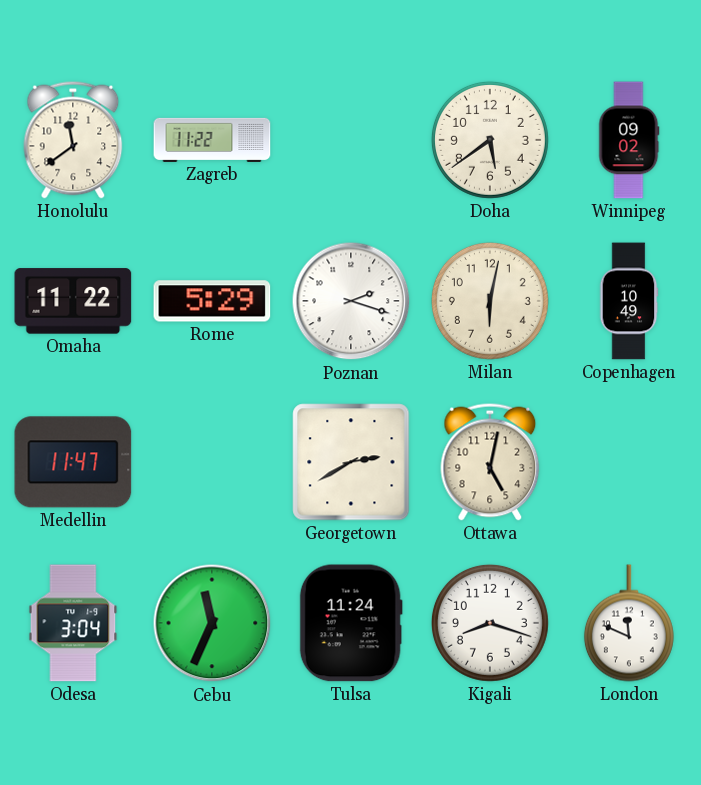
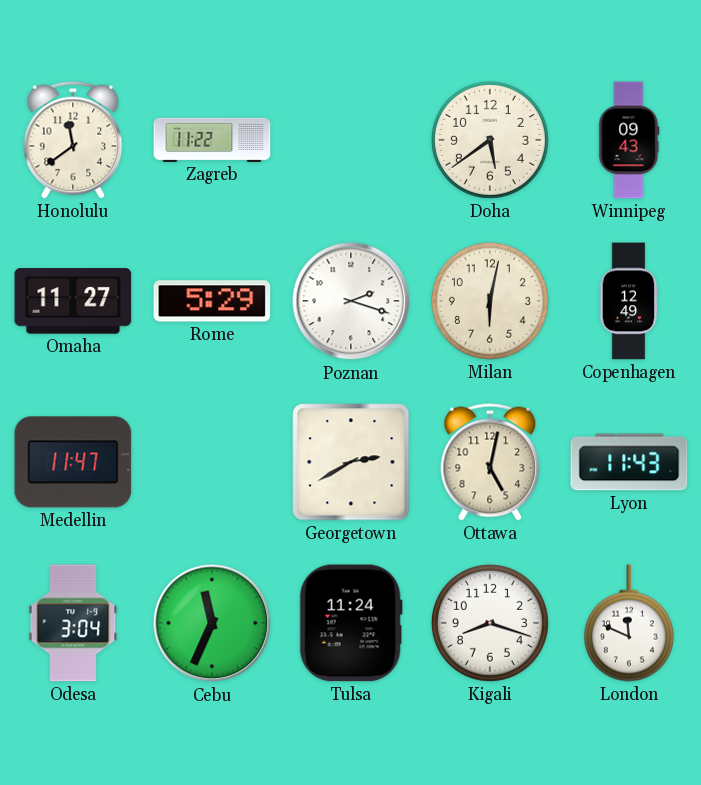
Winnipeg: 09:02 -> 09:43 (629, 140)
Omaha: 11:22 -> 11:27 (73, 301)
Copenhagen: 10:49 -> 12:49 (629, 301)
Lyon: none -> 11:43 (629, 462)
